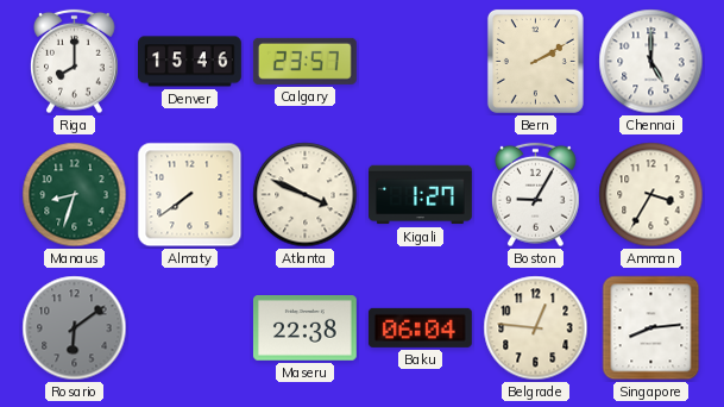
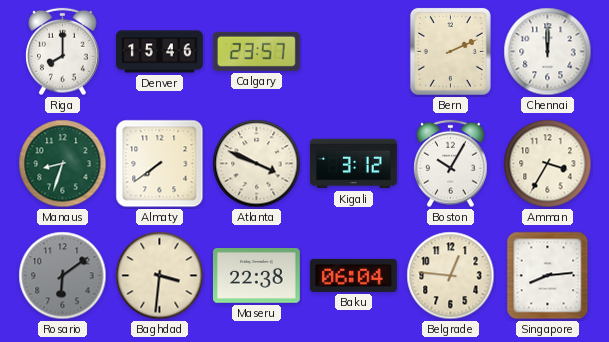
Bern: 2:10 -> 2:11 (450, 51)
Chennai: 5:00 -> 12:00 (548, 52)
Kigali: 1:27 -> 3:12 (354, 164)
Boston: 9:05 -> 10:05 (451, 164)
Baghdad: none -> 3:31 (160, 276)
